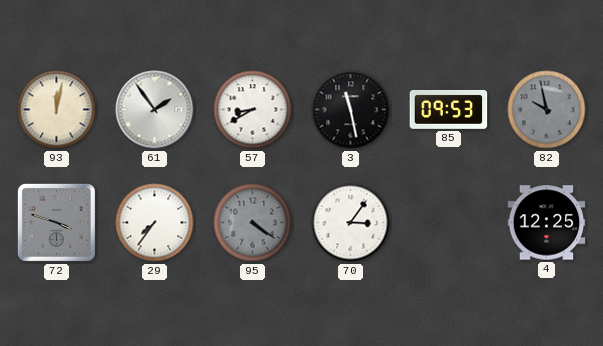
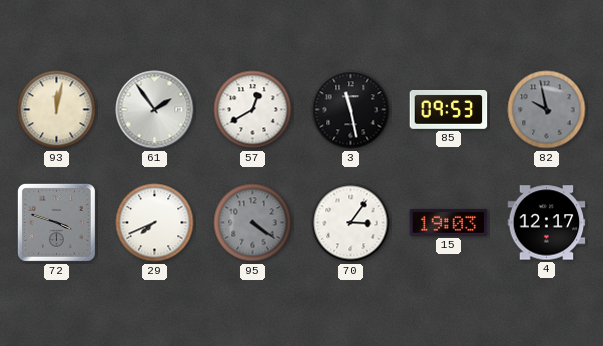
57: 8:40 -> 12:40 (253, 110)
29: 7:36 -> 7:41 (155, 223)
15: none -> 19:03 (449, 222)
4: 12:25 -> 12:17 (547, 223)
